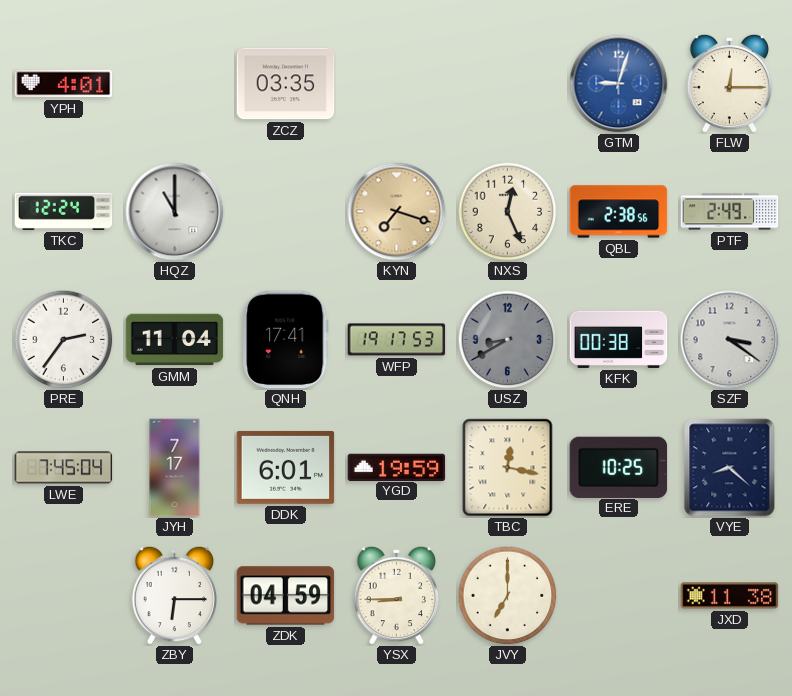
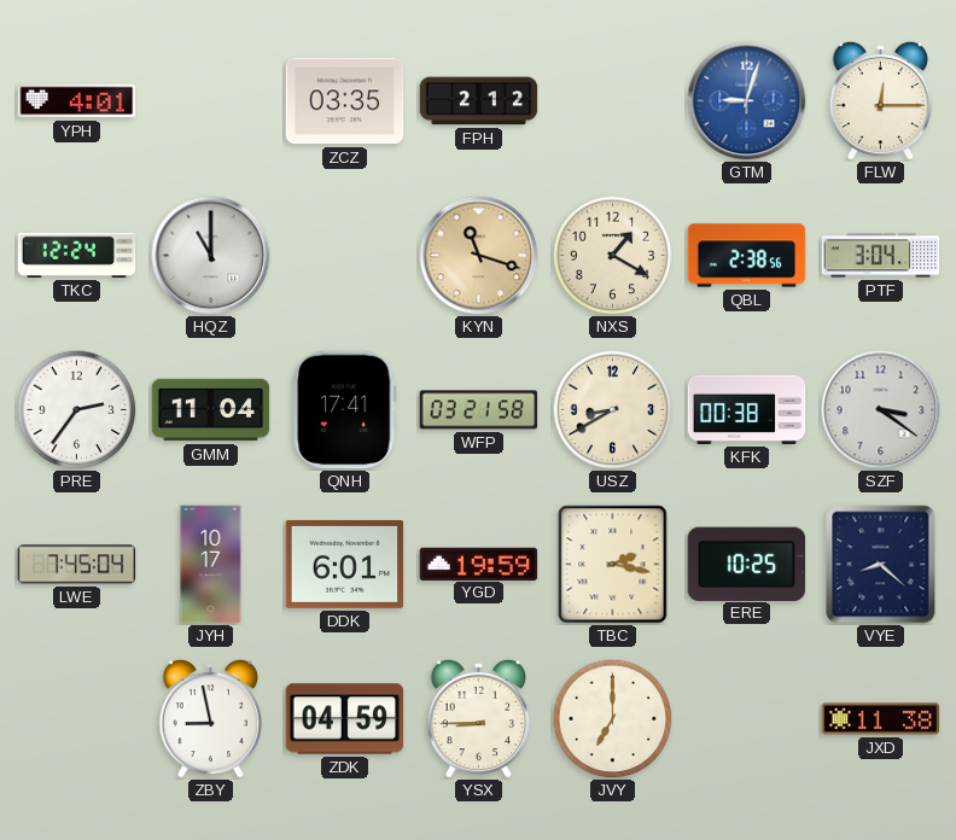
FPH: none -> 2:12 (479, 101)
KYN: 7:18 -> 11:18 (479, 256)
NXS: 12:26 -> 1:20 (613, 256)
PTF: 2:49 -> 3:04 (881, 256)
WFP: 19:17 -> 03:21 (479, 410)
USZ dial: grey -> cream (613, 410)
JYH: 7:17 -> 10:17 (211, 565)
TBC: 12:17 -> 2:17 (613, 565)
ZBY: 6:15 -> 8:58 (211, 718)
